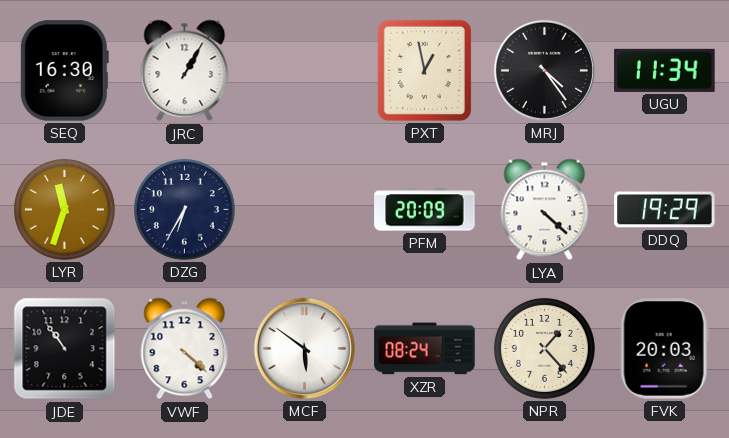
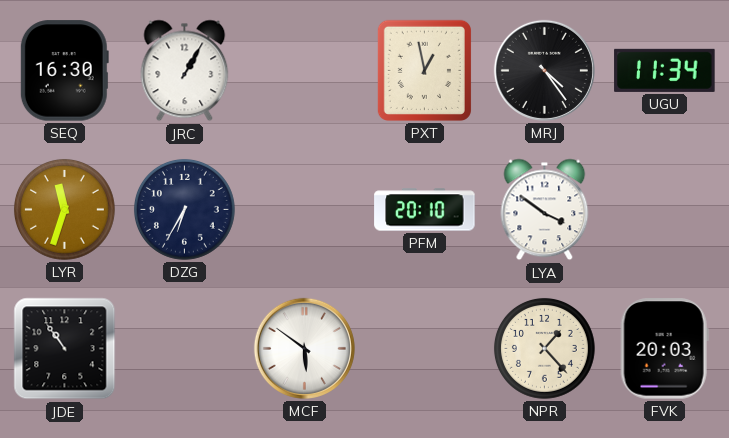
PFM: 20:09 -> 20:10 (425, 210)
LYA: 4:22 -> 3:51 (545, 210)
DDQ: 19:29 -> none (665, 210)
VWF: 4:22 -> none (185, 349)
XZR: 08:24 -> none (425, 349)
